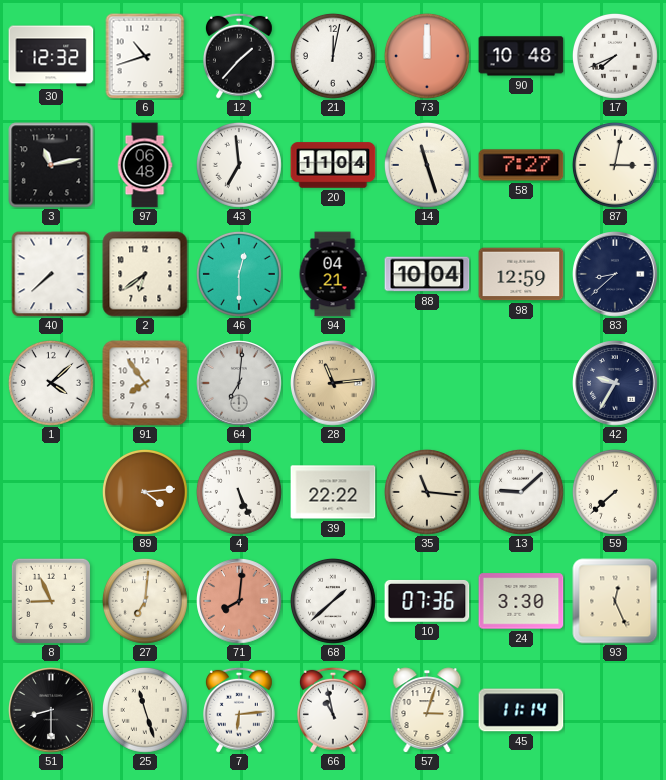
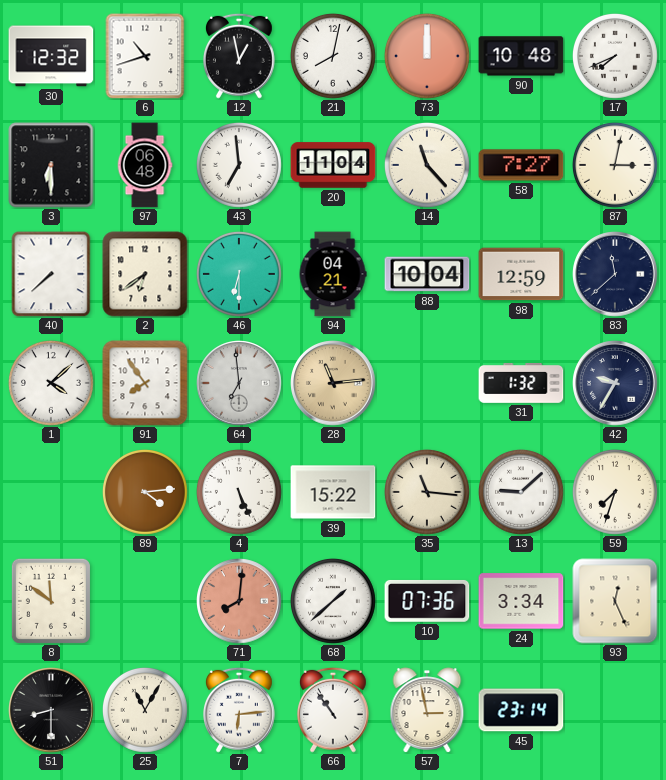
12: 1:37 -> 12:58 (240, 56)
21: 12:02 -> 8:02 (333, 57)
3: 11:13 -> 6:30 (51, 165)
14: 11:27 -> 11:23 (427, 166)
46: 12:30 -> 6:30 (239, 275)
83: 8:38 -> 11:38 (615, 274)
64: 7:01 -> 6:59 (239, 383)
31: none -> 1:32 (521, 383)
39: 22:22 -> 15:22 (333, 492)
59: 7:38 -> 7:33 (615, 493)
8: 8:56 -> 11:51 (51, 601)
27: 7:01 -> none (145, 602)
24: 3:30 -> 3:34 (521, 601)
25: 11:27 -> 11:05 (145, 711)
66: 10:58 -> 10:54 (334, 710)
57: 3:03 -> 2:58 (427, 710)
45: 11:14 -> 23:14 (521, 710)
